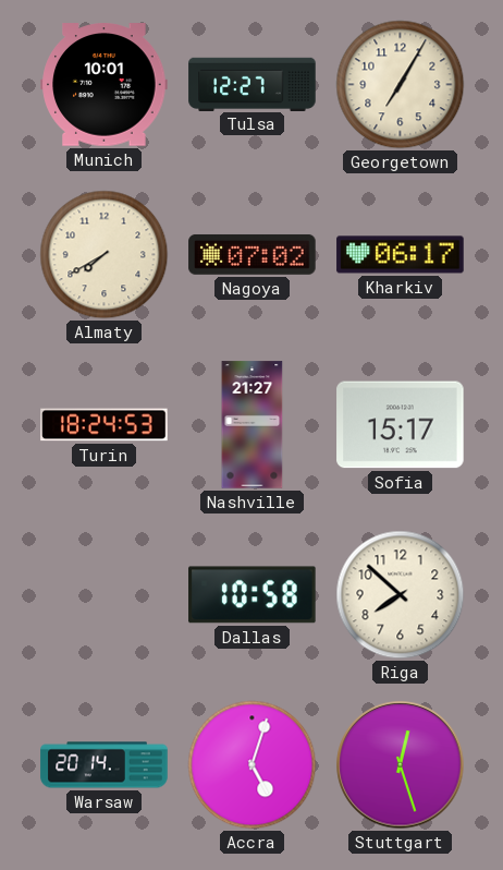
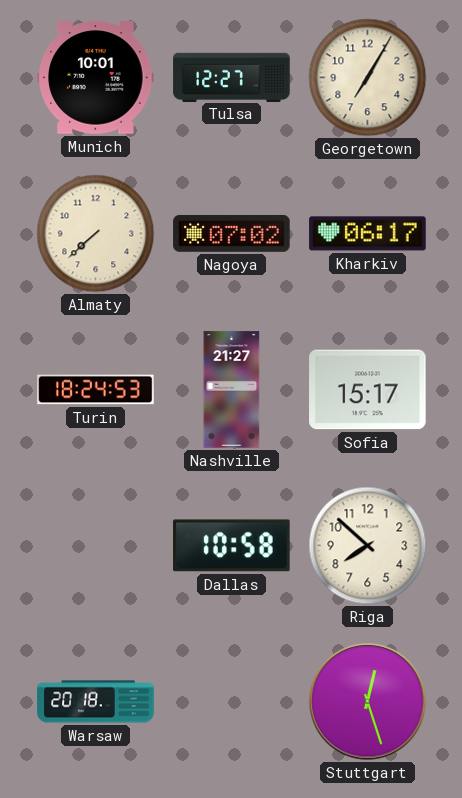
Almaty: 7:40 -> 7:38 (96, 234)
Warsaw: 20:14 -> 20:18 (96, 702)
Accra: 5:03 -> none (253, 765)
